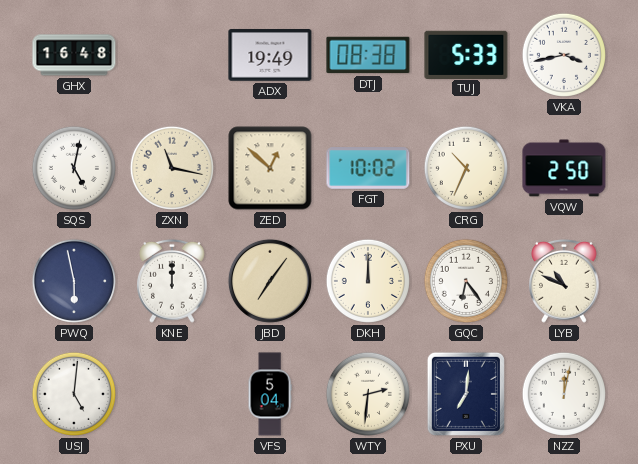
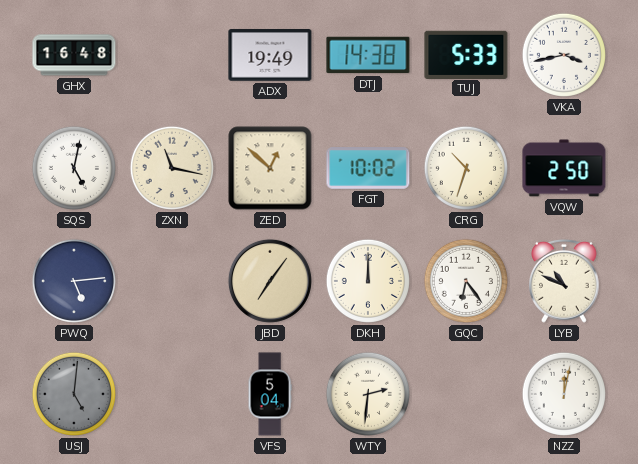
DTJ: 08:38 -> 14:38 (368, 55)
CRG: 10:34 -> 10:33 (466, 168)
PWQ: 5:58 -> 5:14 (74, 281)
KNE: 12:00 -> none (173, 281)
USJ dial: white -> grey (74, 394)
PXU: 7:01 -> none (466, 394)
